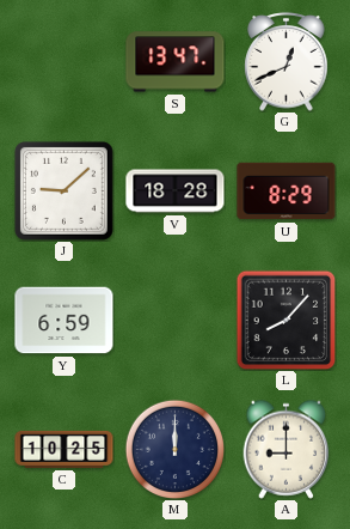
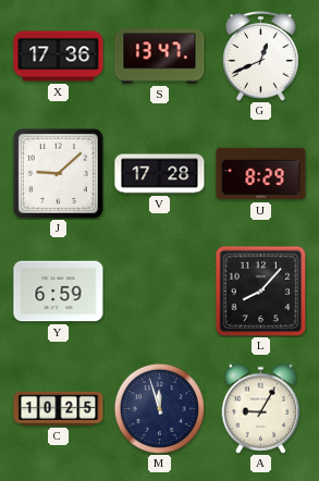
X: none -> 17:36 (59, 57)
V: 18:28 -> 17:28 (160, 174)
M: 12:00 -> 11:57 (159, 408)
A: 9:00 -> 9:05 (261, 408)
